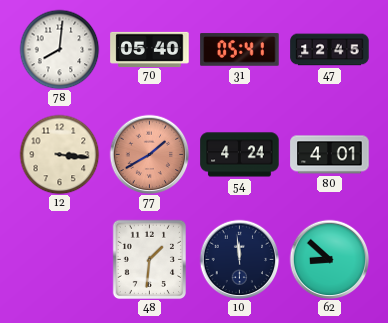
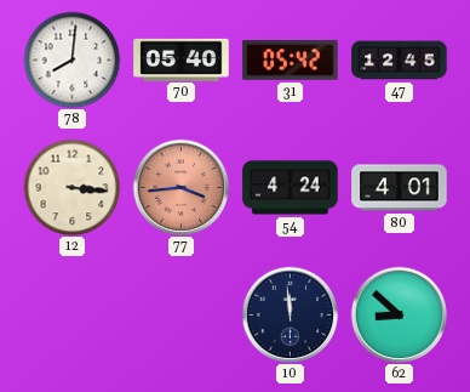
31: 05:41 -> 05:42 (291, 61)
77: 1:40 -> 3:44 (180, 187)
48: 1:31 -> none (149, 259)
